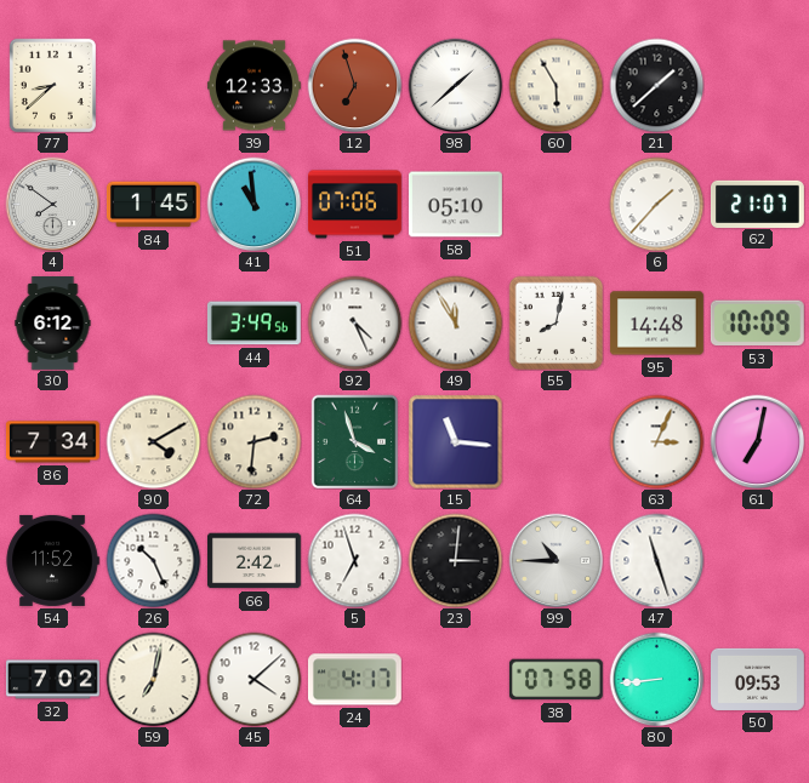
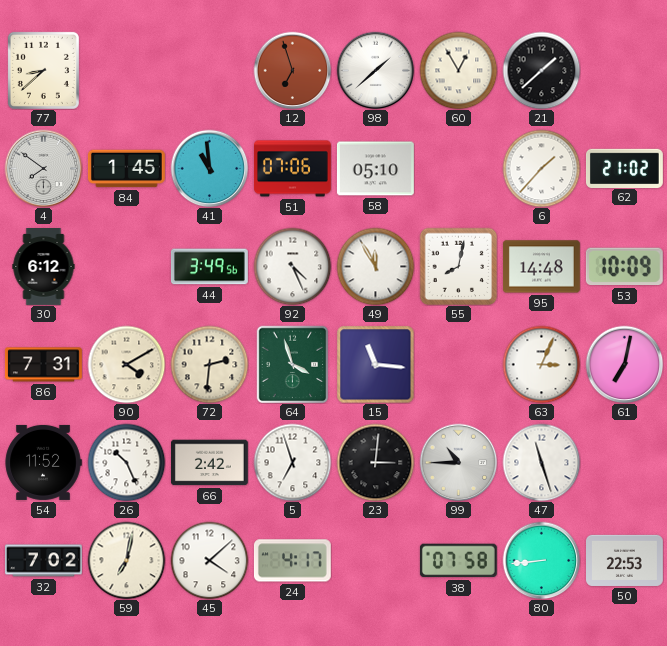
39: 12:33 -> none (253, 86)
60: 5:55 -> 12:55 (458, 70)
62: 21:07 -> 21:02 (625, 168)
86: 7:34 -> 7:31 (43, 365)
50: 09:53 -> 22:53 (625, 560)
